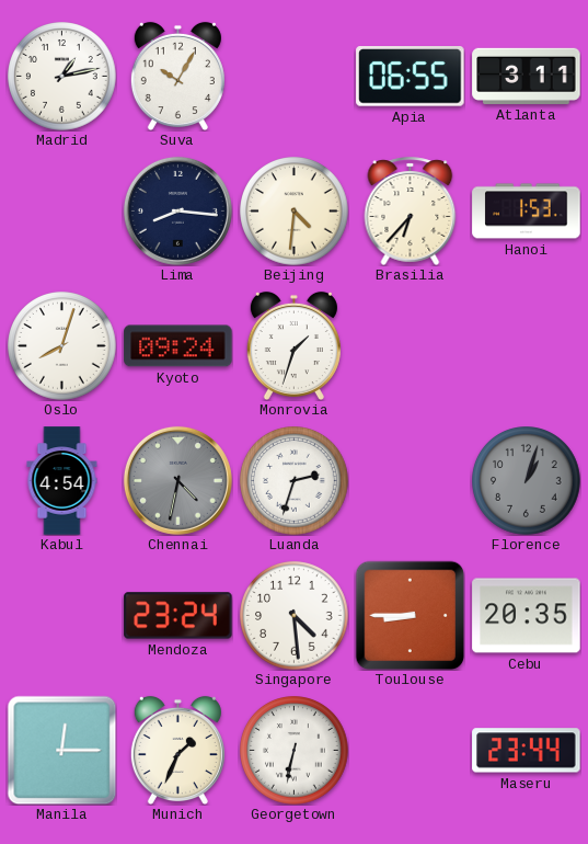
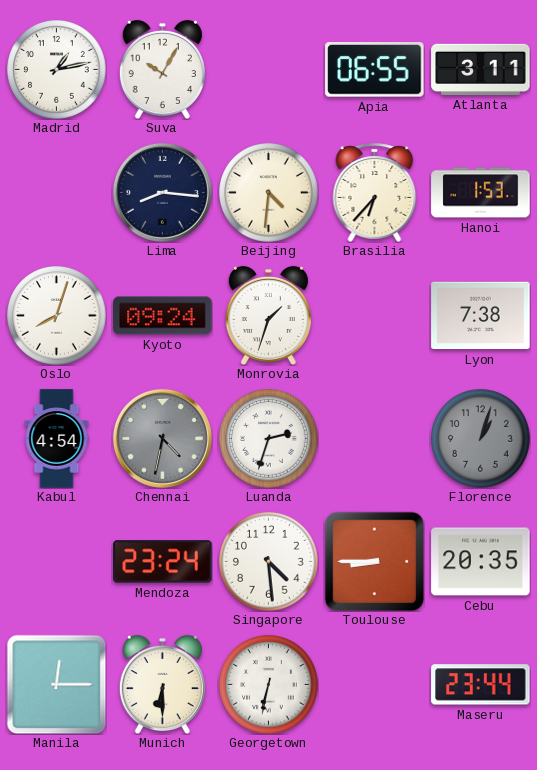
Lyon: none -> 7:38 (481, 316)
Munich: 1:34 -> 6:30 (162, 684)
